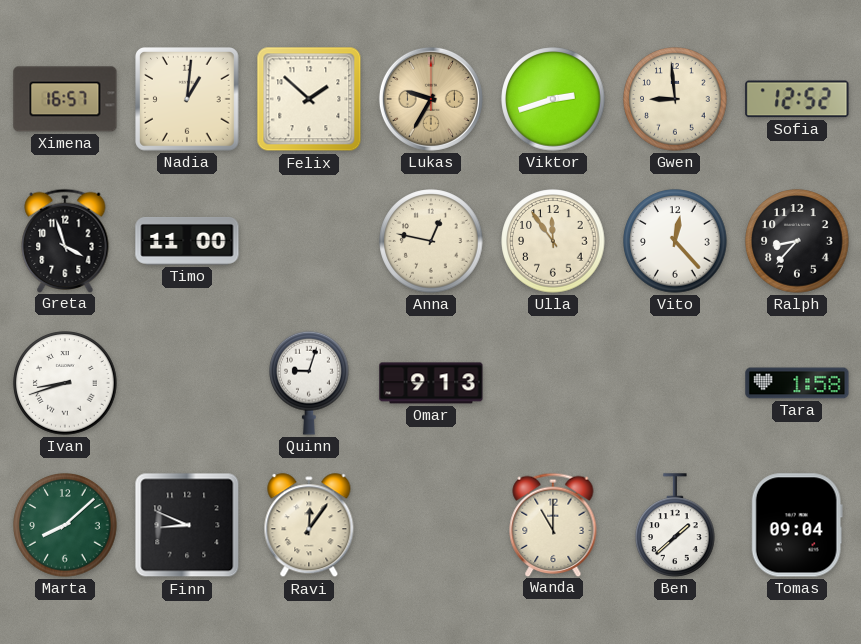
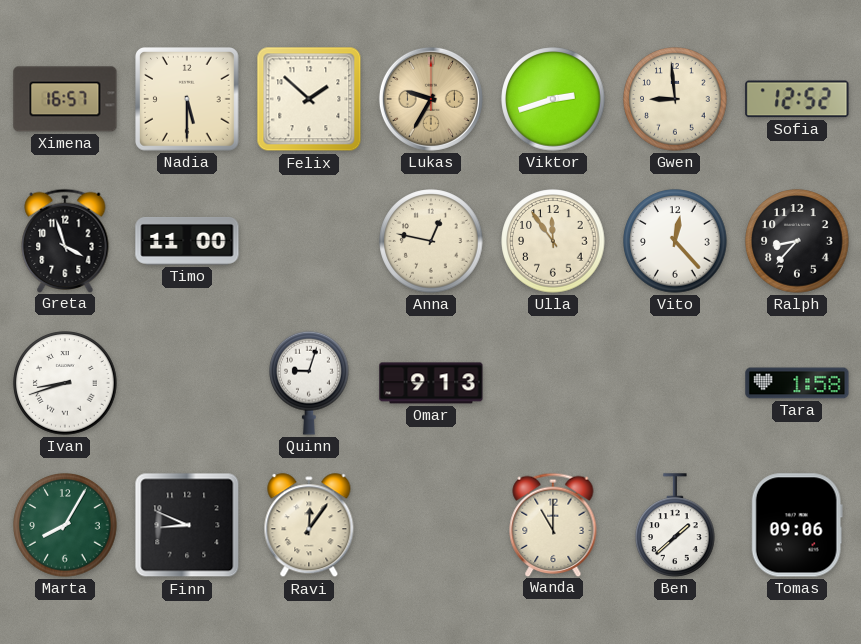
Nadia: 1:01 -> 5:30 (188, 100)
Marta: 8:08 -> 8:05 (65, 525)
Tomas: 09:04 -> 09:06 (797, 525)
